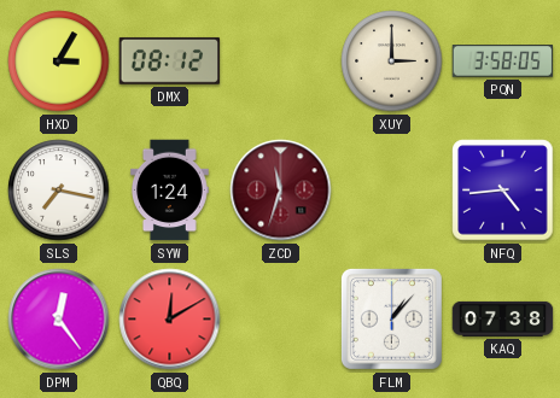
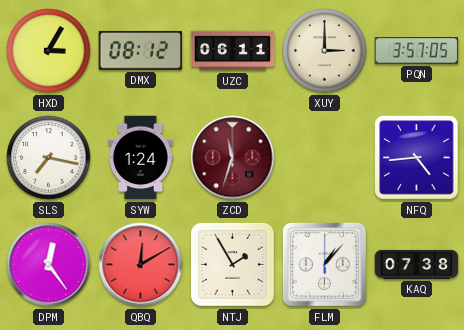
UZC: none -> 06:11 (233, 51)
PQN: 3:58 -> 3:57 (417, 51)
NTJ: none -> 1:55 (232, 264)
